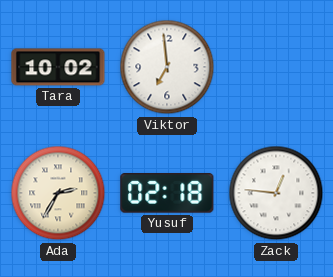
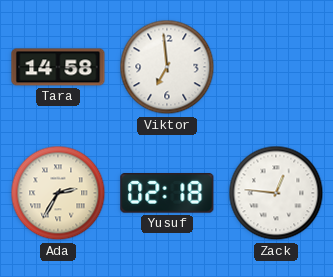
Tara: 10:02 -> 14:58 (58, 67)
